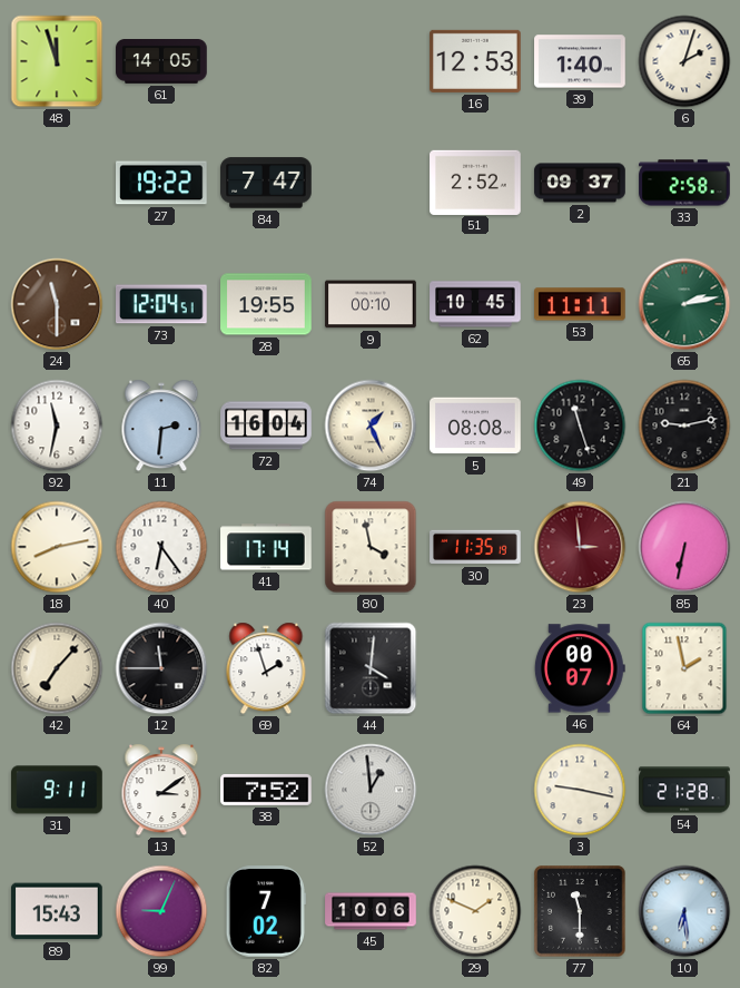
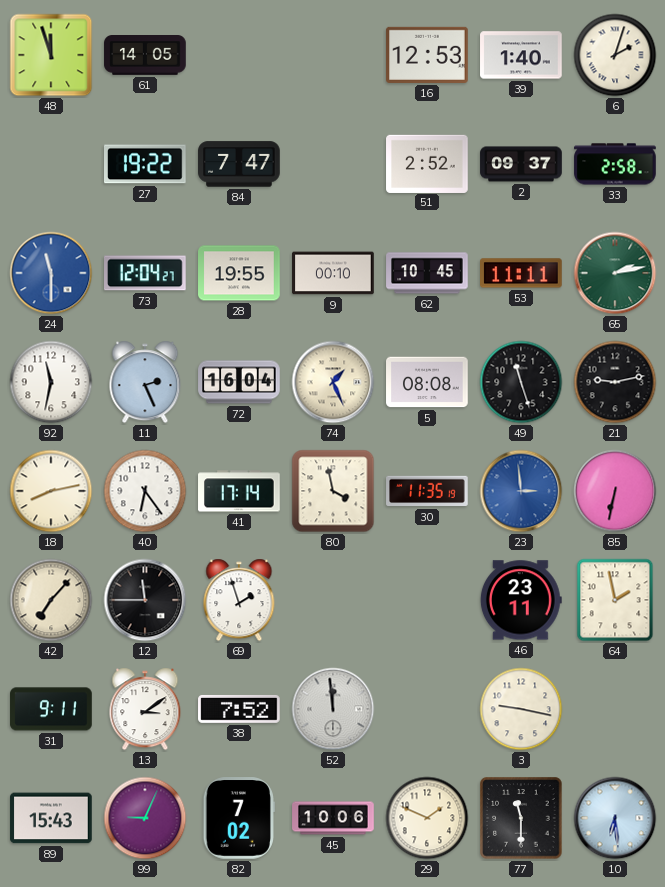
24 dial: brown -> blue (51, 273)
73: 12:04:51 -> 12:04:27 (146, 273)
11: 2:31 -> 2:26 (145, 382)
23 dial: burgundy -> blue (521, 491)
44: 4:01 -> none (371, 668)
46: 00:07 -> 23:11 (521, 600)
52: 12:59 -> 11:59 (333, 709)
54: 21:28 -> none (684, 790)
